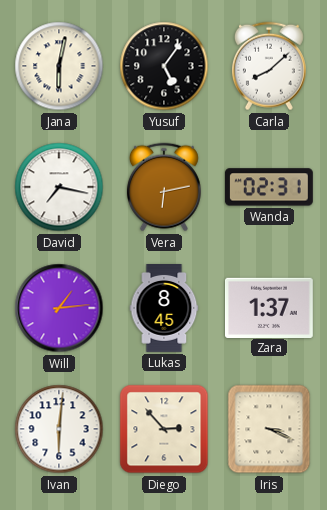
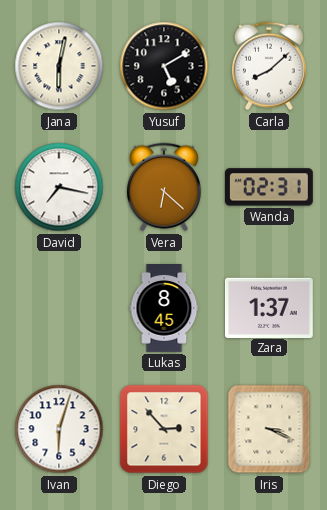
Yusuf: 5:06 -> 5:10 (164, 66)
Vera: 6:13 -> 6:22 (164, 187)
Will: 1:14 -> none (59, 308)
Ivan: 6:01 -> 6:03 (59, 429)
